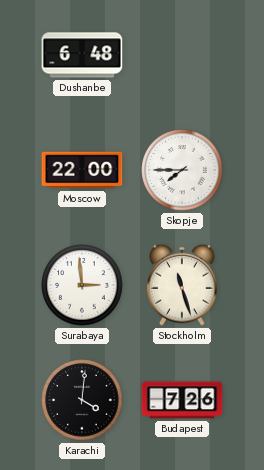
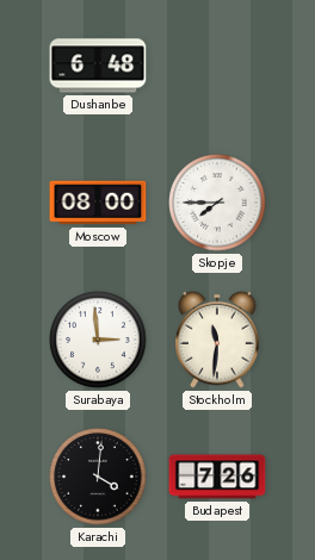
Moscow: 22:00 -> 08:00 (98, 203)
Stockholm: 11:27 -> 11:31 (217, 340)
